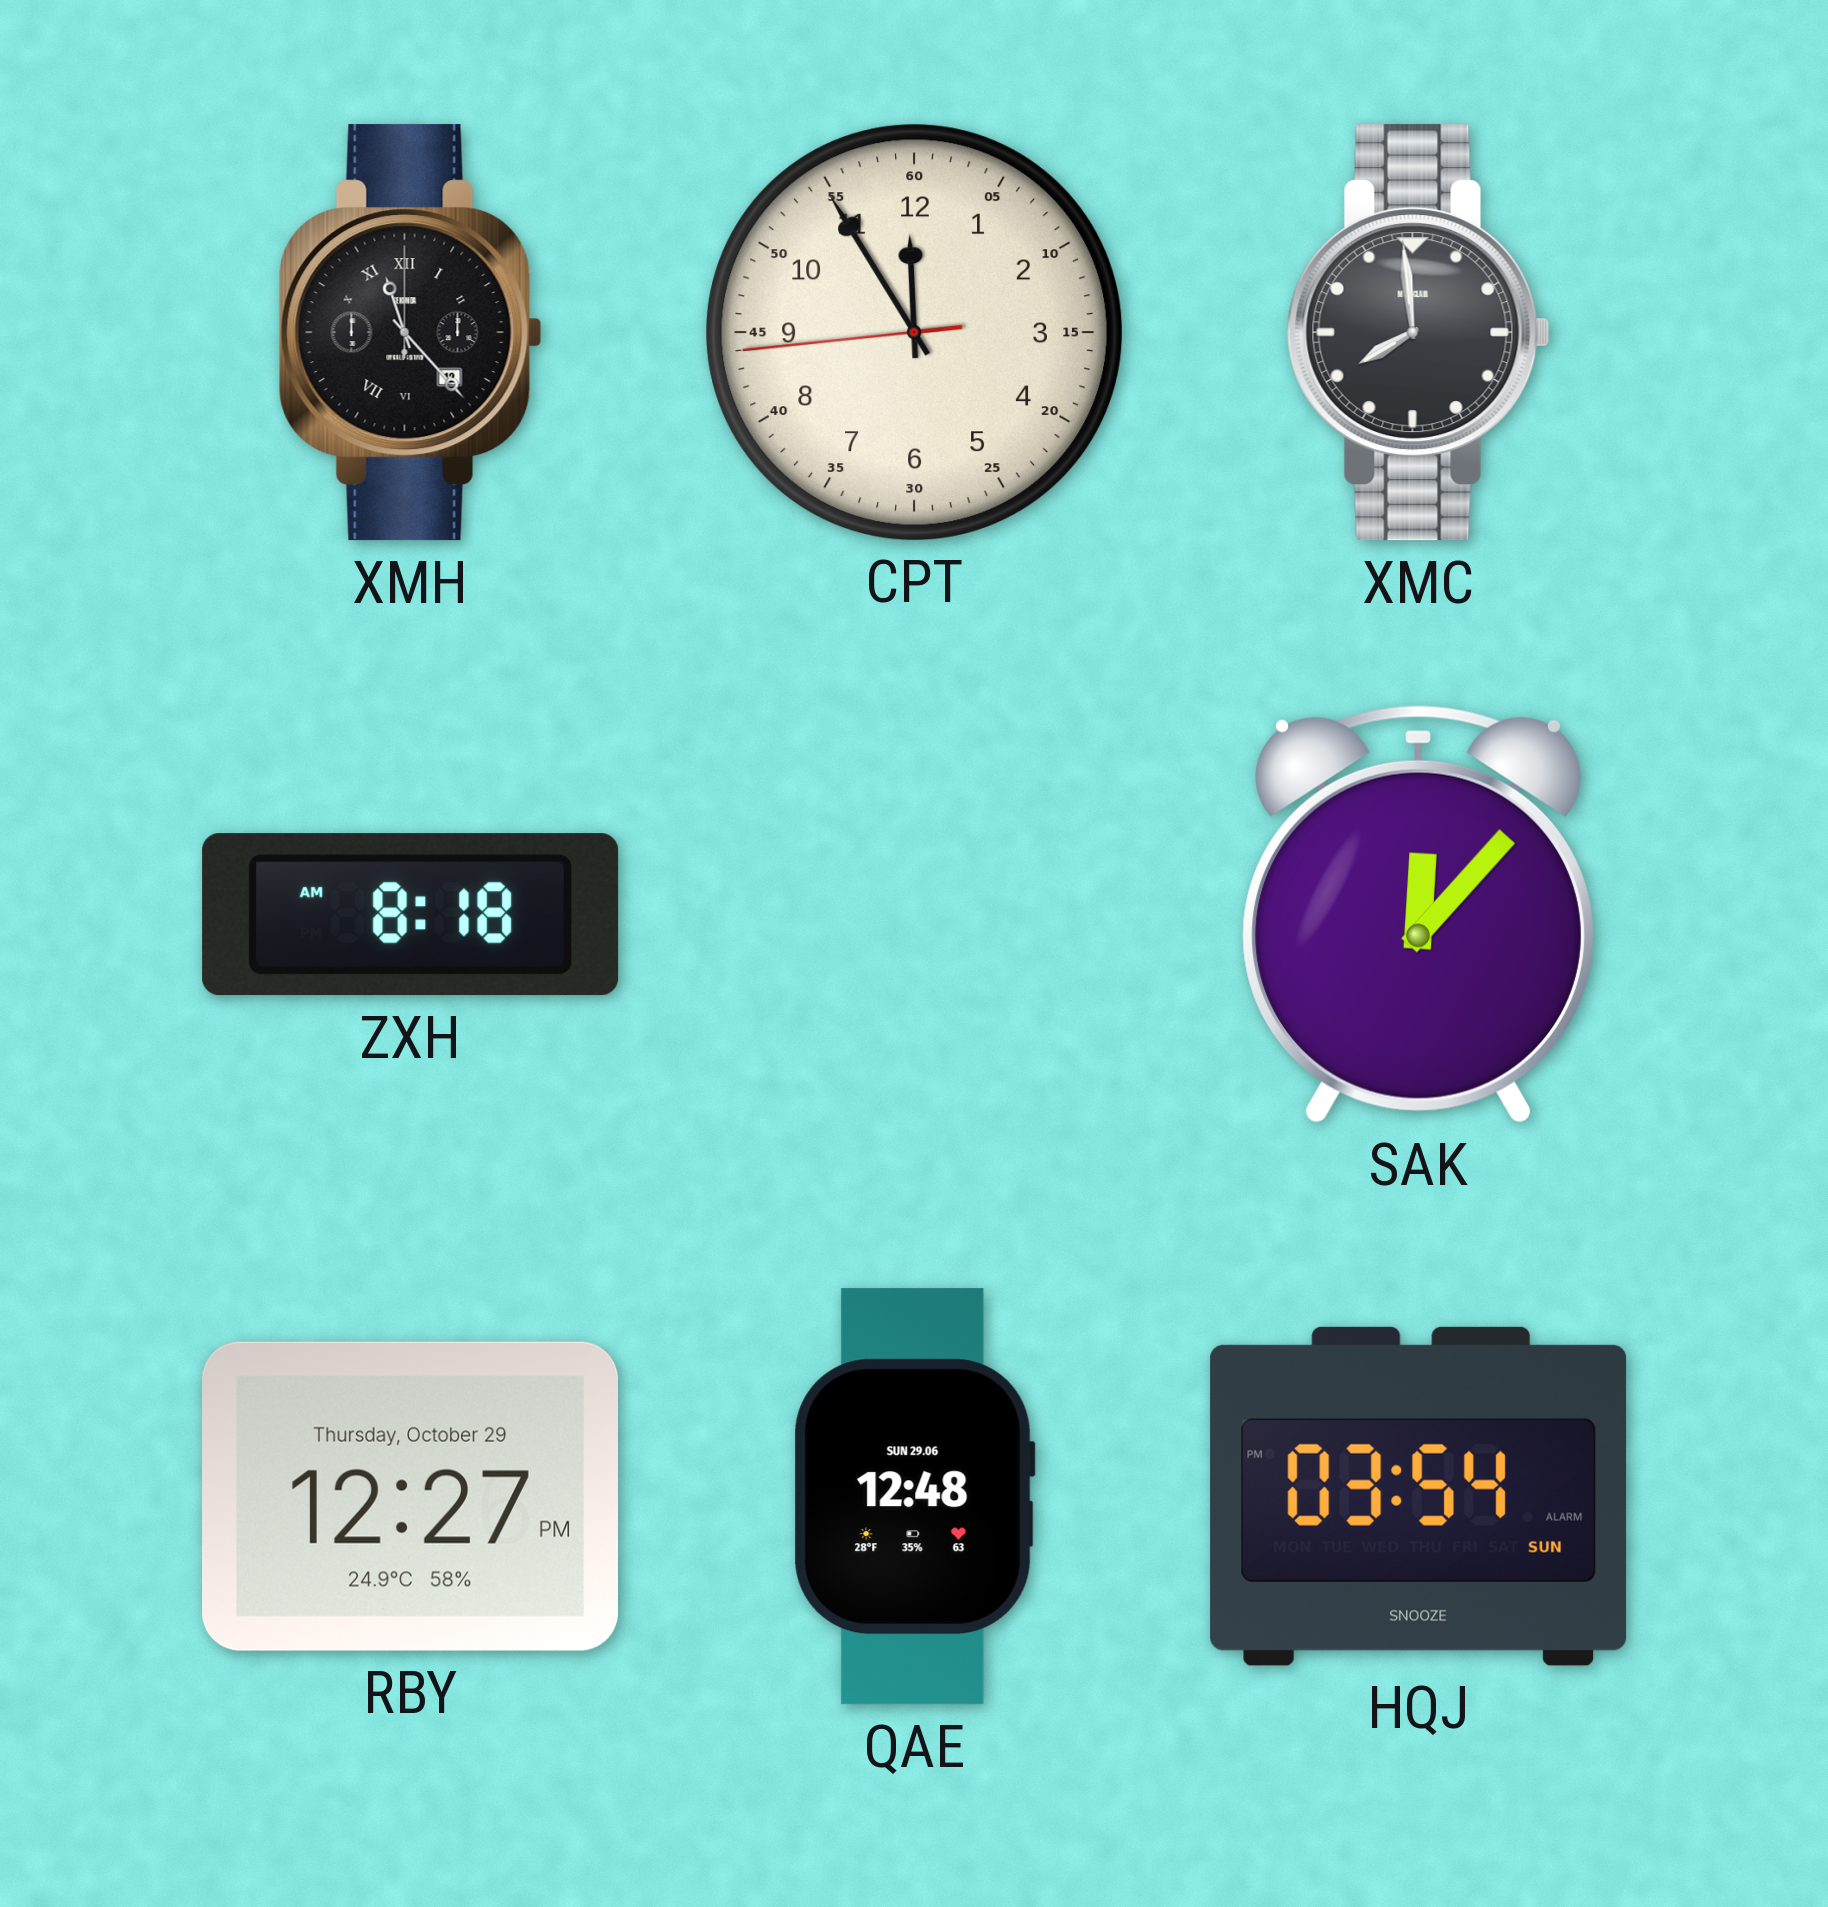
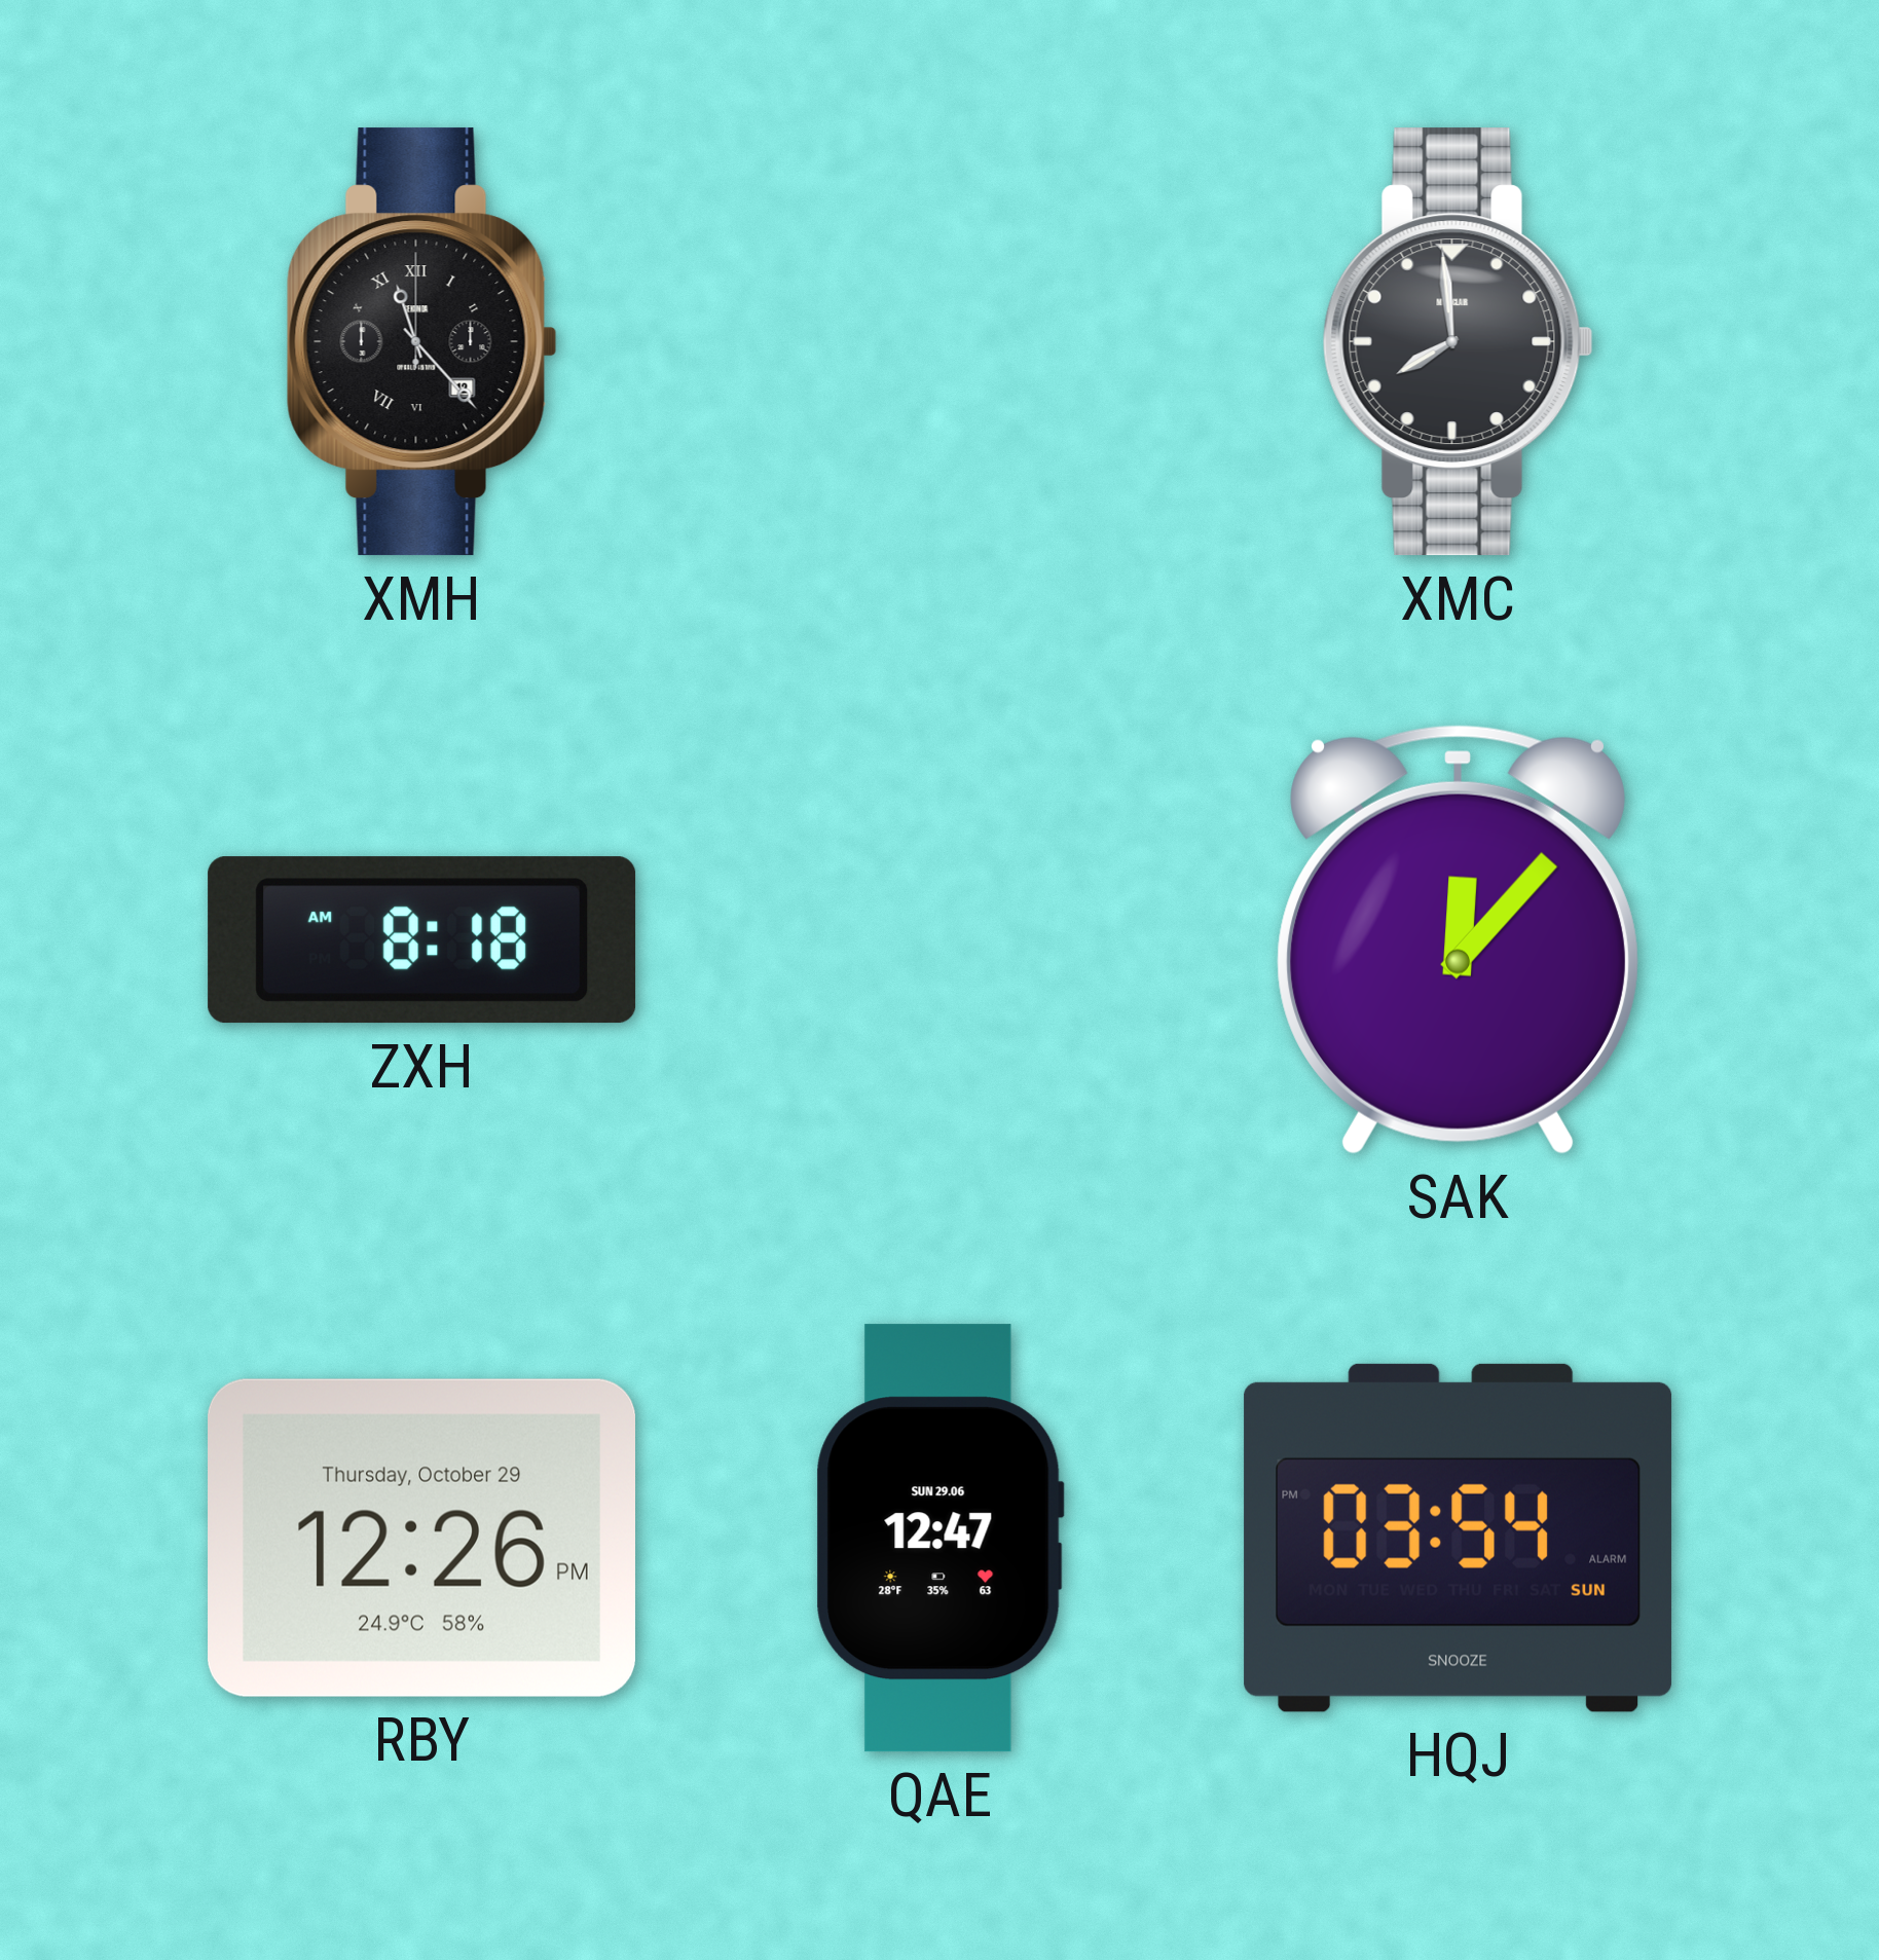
CPT: 11:54 -> none (914, 332)
RBY: 12:27 -> 12:26 (421, 1538)
QAE: 12:48 -> 12:47 (939, 1539)
